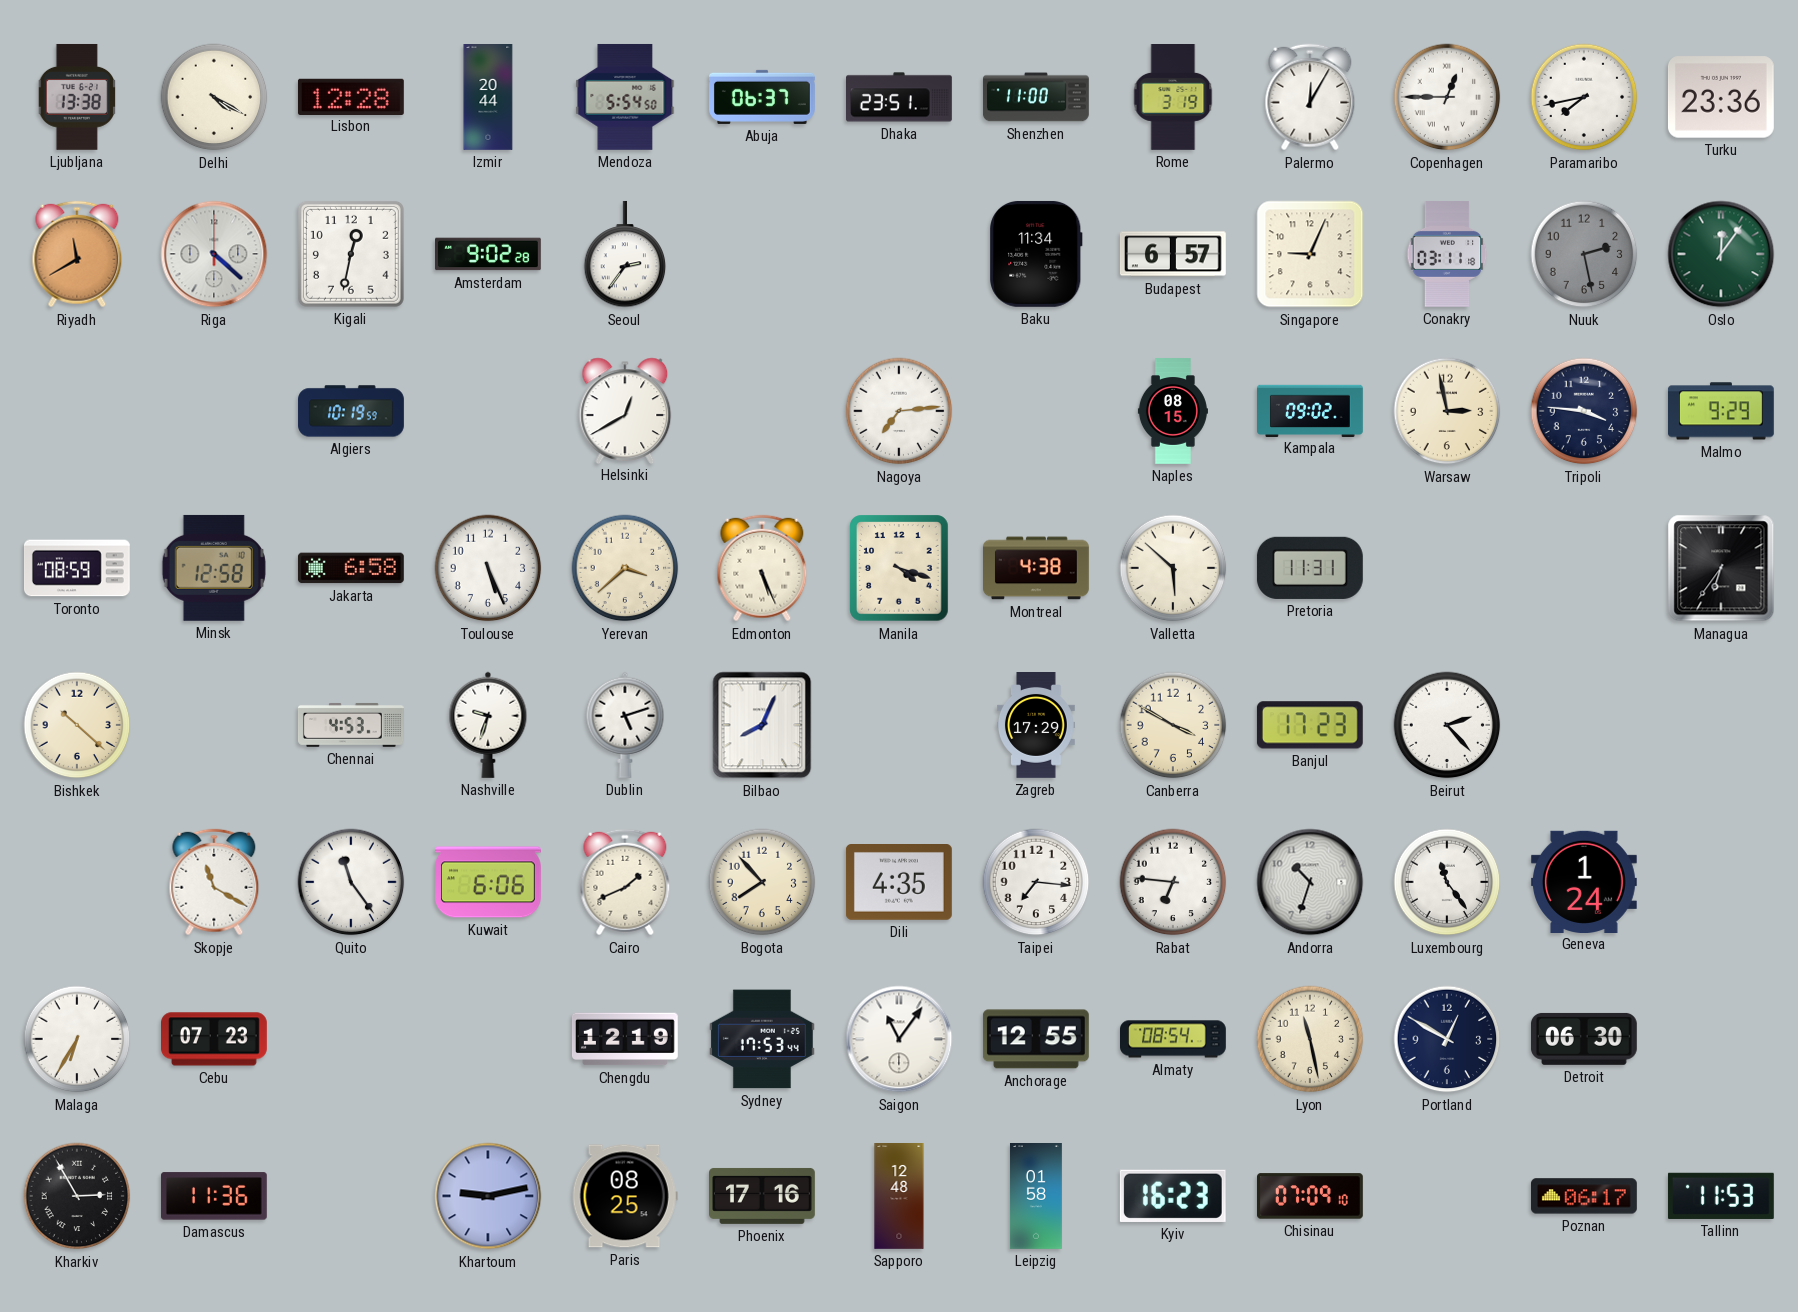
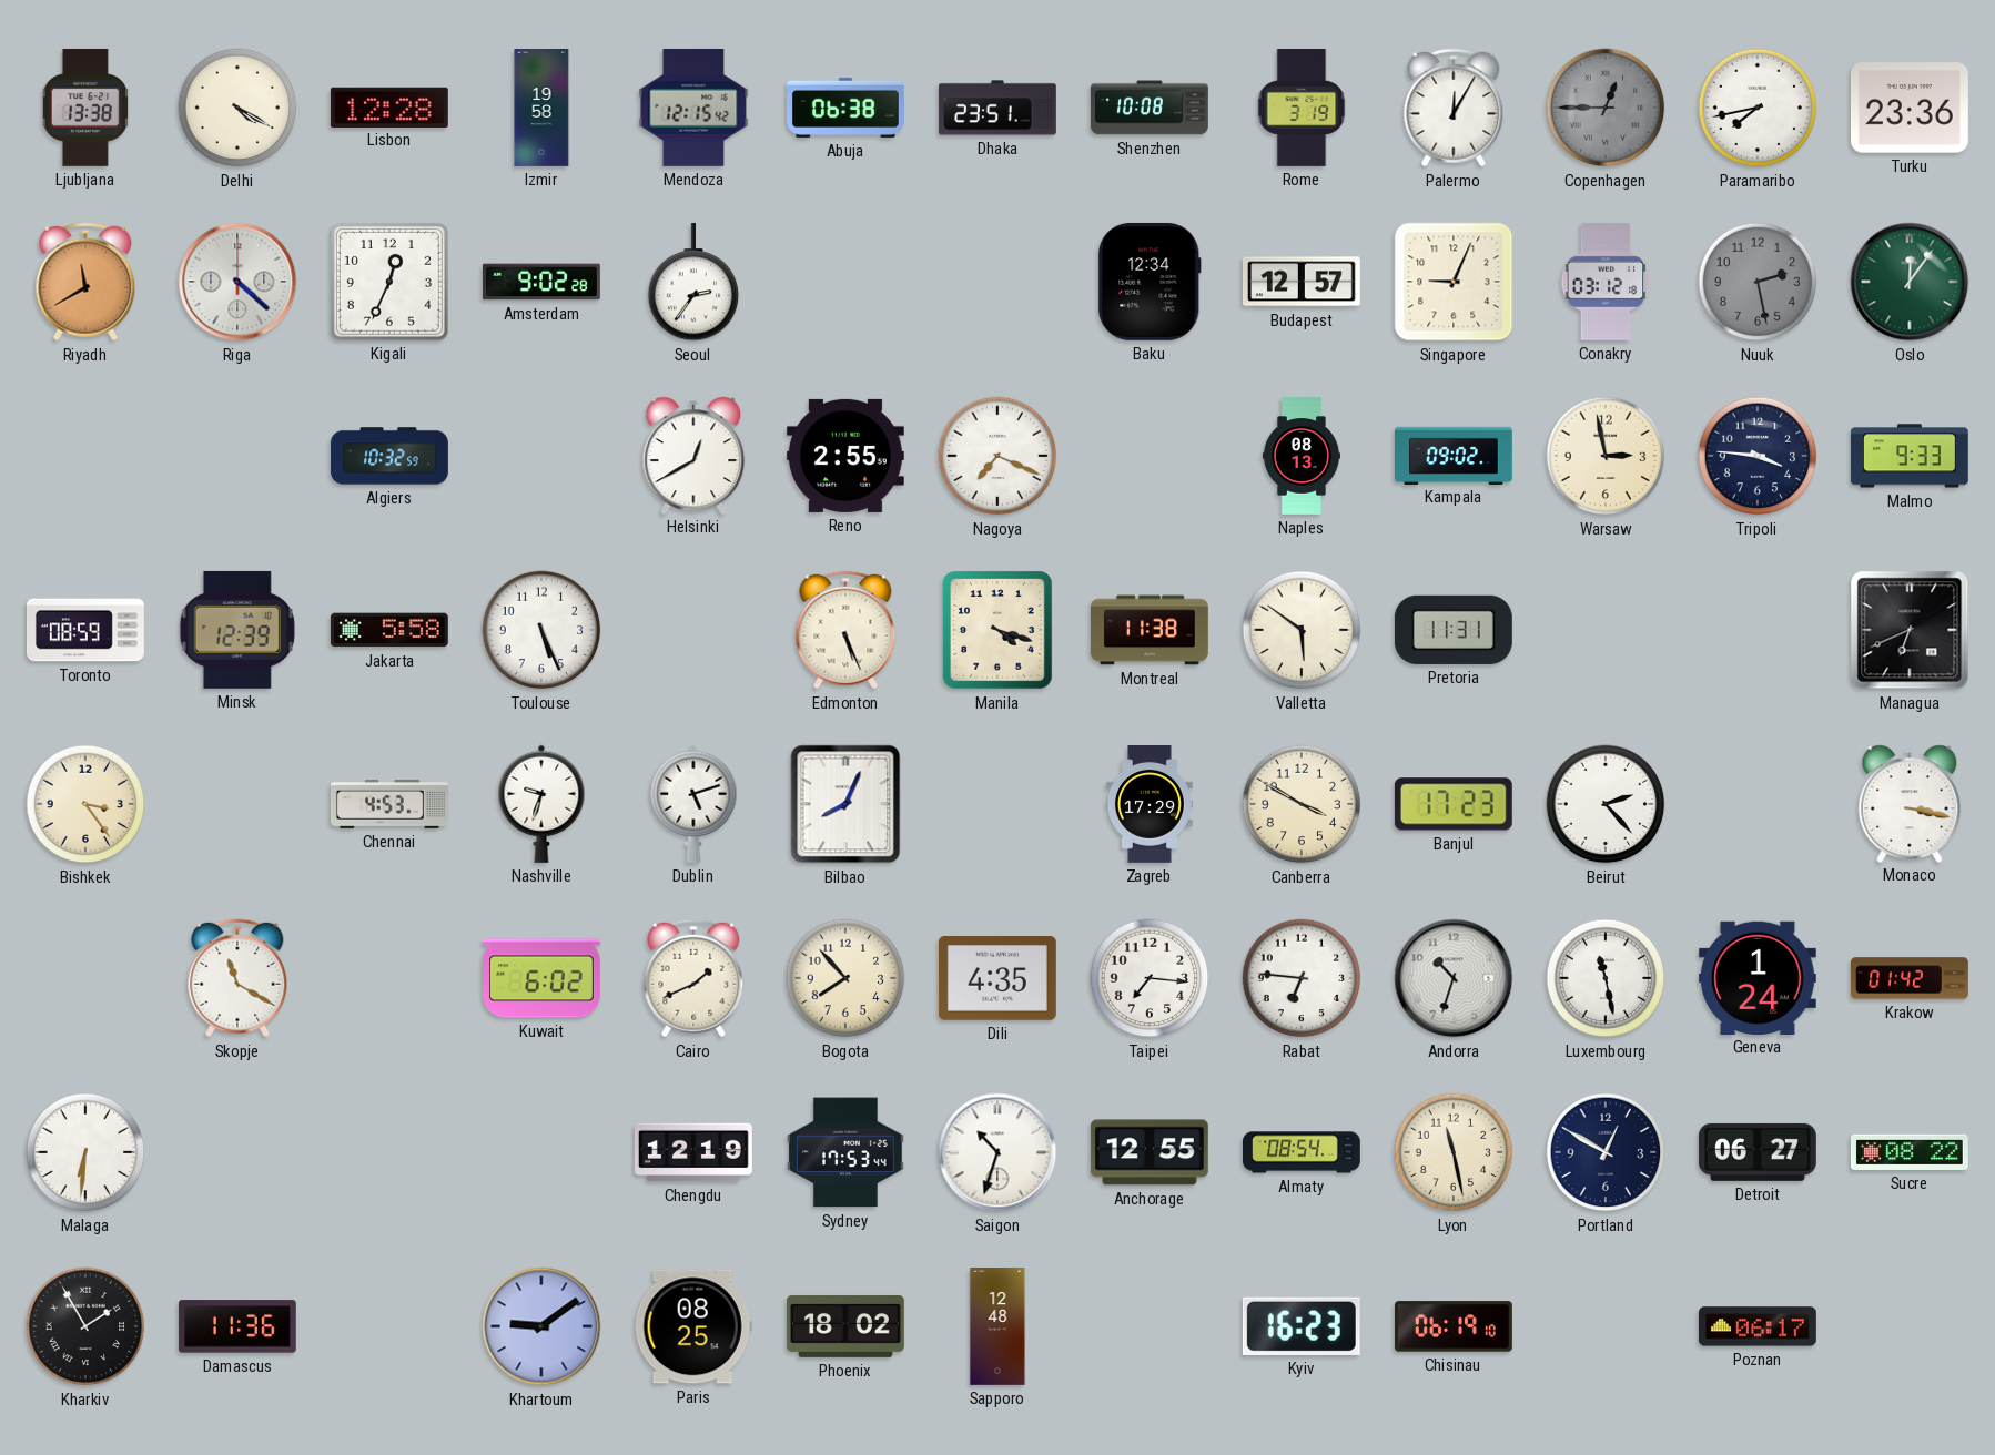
Izmir: 20:44 -> 19:58 (541, 109)
Mendoza: 5:54 -> 12:15 (693, 108)
Abuja: 06:37 -> 06:38 (847, 108)
Shenzhen: 11:00 -> 10:08 (1150, 108)
Copenhagen dial: white -> grey (1606, 108)
Kigali: 12:32 -> 12:34 (389, 282)
Baku: 11:34 -> 12:34 (1150, 282)
Budapest: 6:57 -> 12:57 (1302, 282)
Conakry: 03:11 -> 03:12 (1606, 283)
Algiers: 10:19 -> 10:32 (389, 456)
Reno: none -> 2:55 (845, 456)
Nagoya: 7:14 -> 7:19 (998, 456)
Naples: 08:15 -> 08:13 (1302, 456)
Malmo: 9:29 -> 9:33 (1910, 456)
Minsk: 12:58 -> 12:39 (237, 630)
Jakarta: 6:58 -> 5:58 (389, 630)
Yerevan: 3:38 -> none (625, 568)
Montreal: 4:38 -> 11:38 (1151, 630)
Valletta: 5:52 -> 5:51 (1302, 630)
Managua: 6:36 -> 6:41 (1910, 630)
Bishkek: 10:22 -> 3:24 (85, 804)
Monaco: none -> 3:17 (1910, 803)
Quito: 11:24 -> none (351, 882)
Kuwait: 6:06 -> 6:02 (543, 978)
Luxembourg: 11:24 -> 11:28 (1606, 978)
Krakow: none -> 01:42 (1910, 978)
Malaga: 6:35 -> 6:31 (85, 1152)
Cebu: 07:23 -> none (215, 1039)
Saigon: 11:06 -> 10:33 (998, 1152)
Detroit: 06:30 -> 06:27 (1758, 1152)
Sucre: none -> 08:22 (1910, 1152)
Kharkiv: 2:55 -> 1:55 (85, 1326)
Khartoum: 9:13 -> 9:09 (541, 1326)
Phoenix: 17:16 -> 18:02 (847, 1326)
Leipzig: 01:58 -> none (1036, 1197)
Chisinau: 07:09 -> 06:19 (1455, 1326)
Tallinn: 11:53 -> none (1721, 1196)
